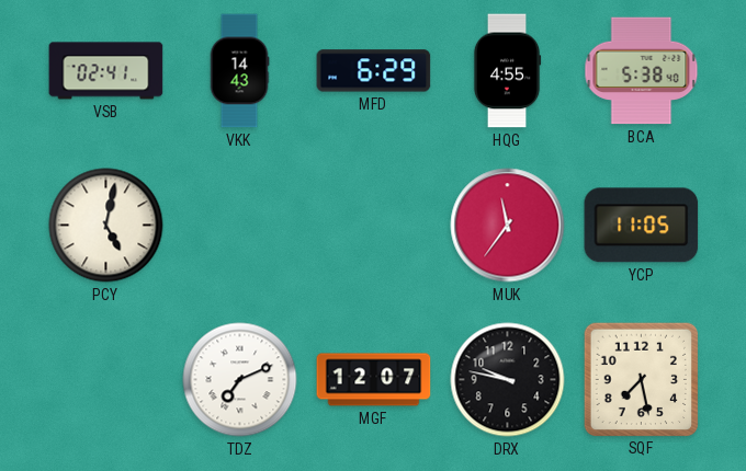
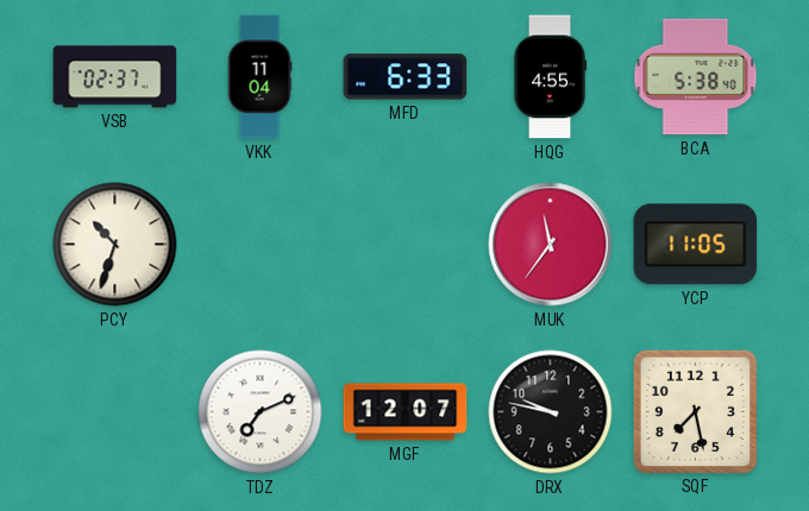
VSB: 02:41 -> 02:37 (115, 77)
VKK: 14:43 -> 11:04 (259, 77)
MFD: 6:29 -> 6:33 (406, 77)
PCY: 5:02 -> 10:33 (115, 245)
